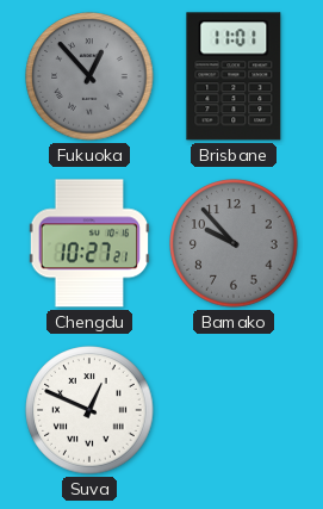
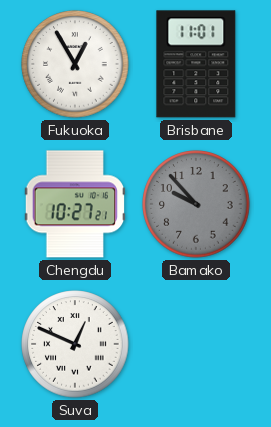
Fukuoka: 12:53 -> 12:55 (75, 64)
Fukuoka dial: grey -> white (75, 64)
